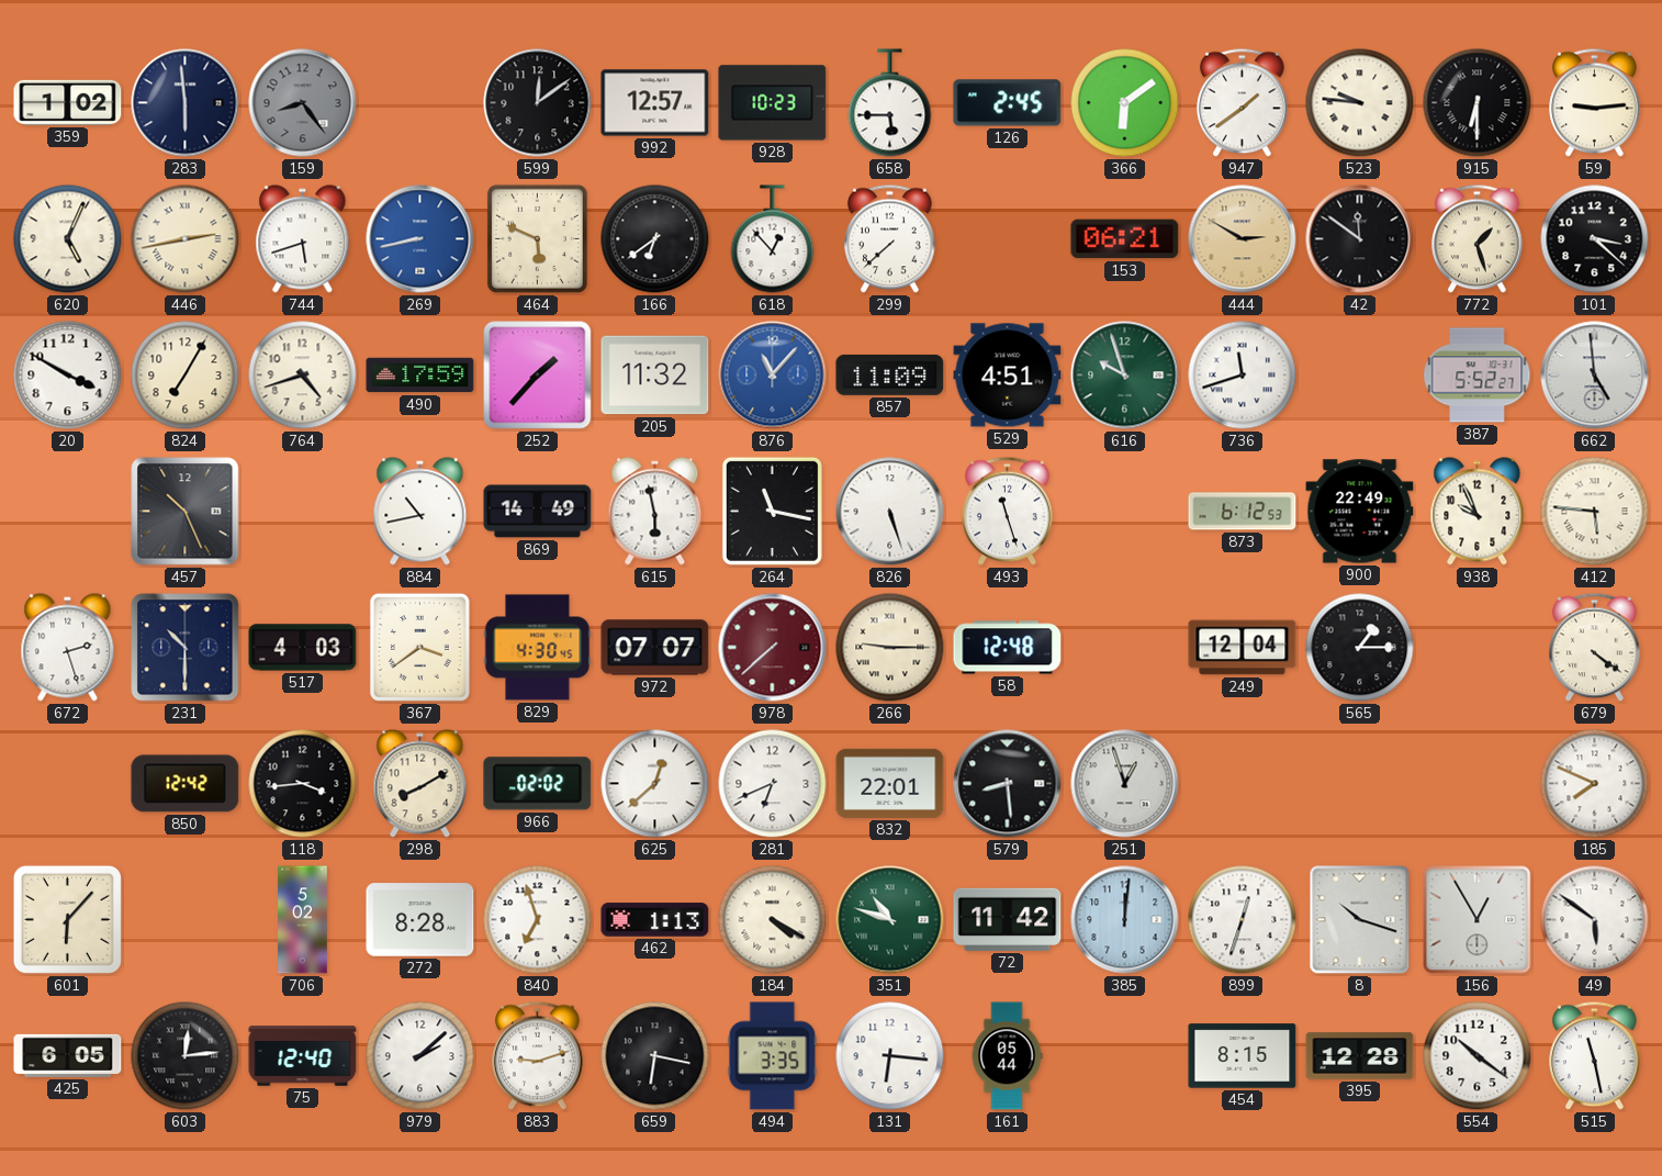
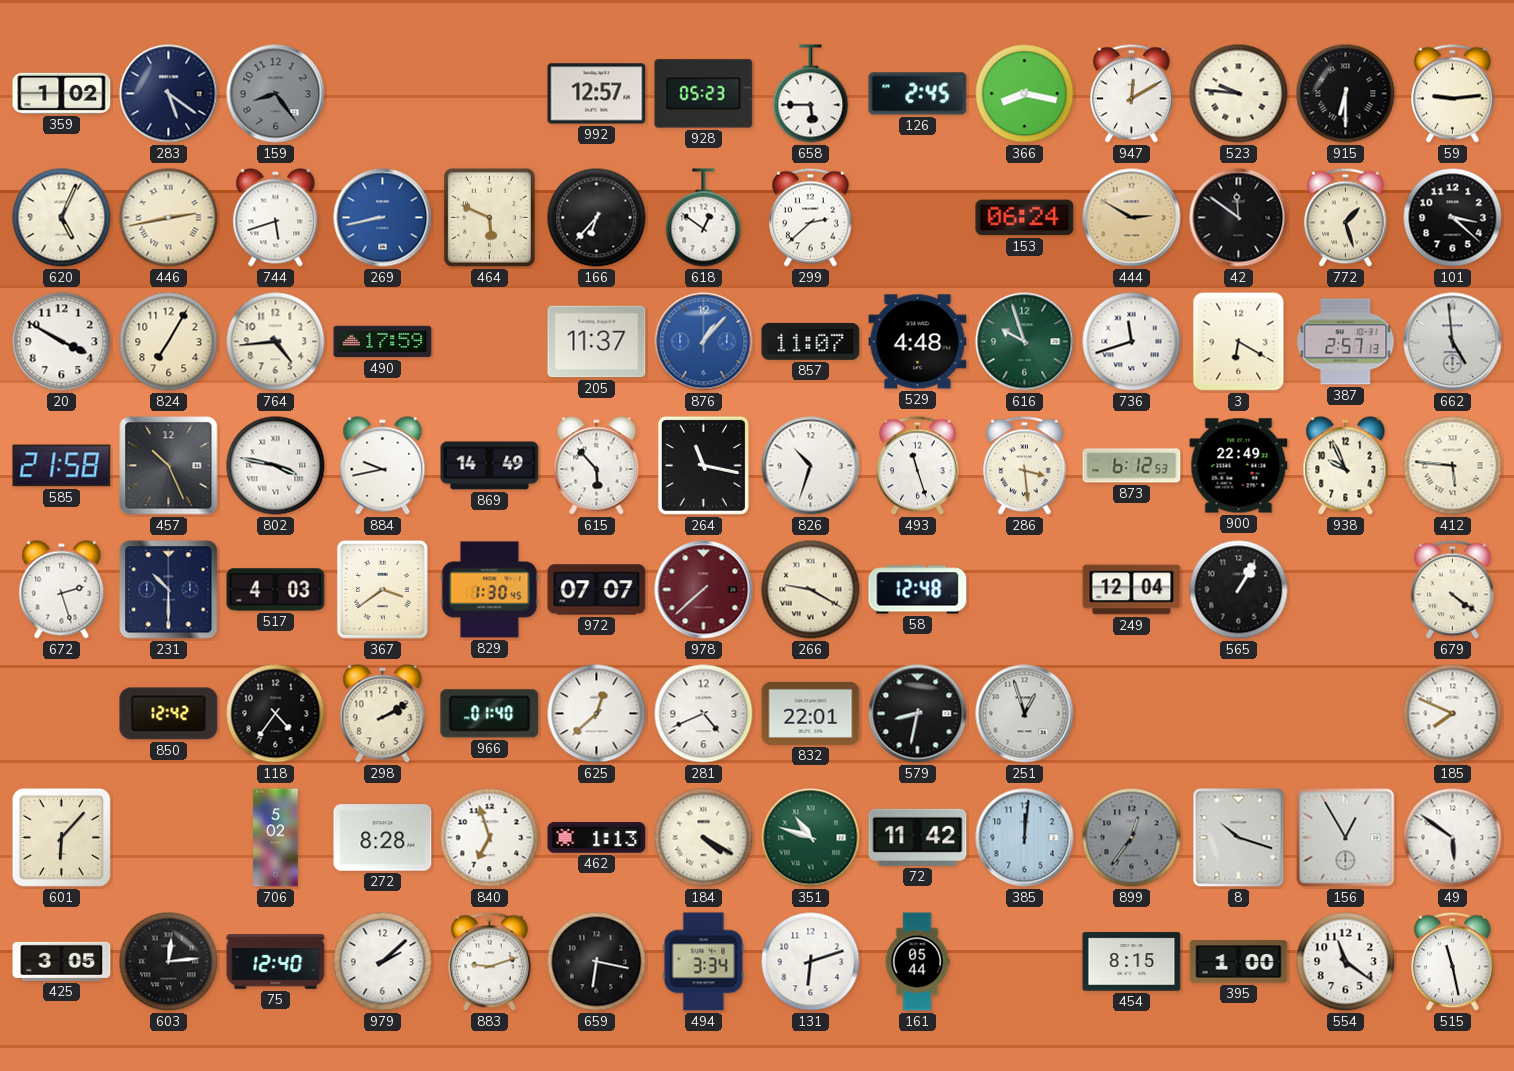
283: 5:59 -> 5:21 (169, 94)
599: 12:09 -> none (538, 103)
928: 10:23 -> 05:23 (704, 94)
366: 6:09 -> 8:17 (1025, 94)
947: 1:39 -> 12:10 (1132, 94)
166: 6:39 -> 6:37 (597, 218)
618: 12:53 -> 12:51 (704, 218)
299: 7:38 -> 2:38 (811, 218)
153: 06:21 -> 06:24 (1025, 218)
764: 4:42 -> 4:44 (276, 342)
252: 1:37 -> none (538, 376)
205: 11:32 -> 11:37 (597, 342)
876: 11:07 -> 1:07 (704, 342)
857: 11:09 -> 11:07 (811, 341)
529: 4:51 -> 4:48 (918, 342)
3: none -> 6:20 (1239, 342)
387: 5:52 -> 2:57 (1346, 342)
585: none -> 21:58 (62, 466)
802: none -> 3:47 (276, 466)
884: 10:43 -> 9:43 (383, 466)
615: 5:58 -> 5:53 (597, 466)
826: 5:27 -> 10:33 (811, 466)
286: none -> 3:29 (1025, 466)
829: 4:30 -> 1:30 (490, 590)
266: 9:15 -> 9:20 (811, 590)
565: 1:15 -> 1:05 (1239, 590)
118: 3:44 -> 4:36 (276, 714)
298: 8:10 -> 2:10 (383, 714)
966: 02:02 -> 01:40 (490, 714)
281: 6:41 -> 4:41 (704, 714)
579: 8:29 -> 8:32 (918, 714)
899: 12:33 -> 12:36 (1132, 838)
899 dial: white -> grey (1132, 838)
425: 6:05 -> 3:05 (62, 961)
494: 3:35 -> 3:34 (704, 962)
131: 6:16 -> 6:12 (811, 962)
395: 12:28 -> 1:00 (1239, 962)
554: 10:21 -> 11:21 (1346, 962)
